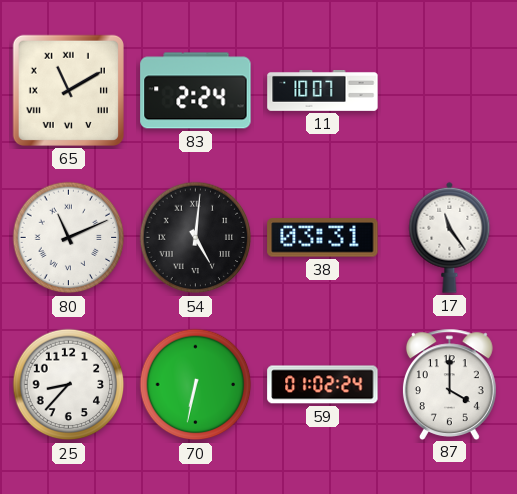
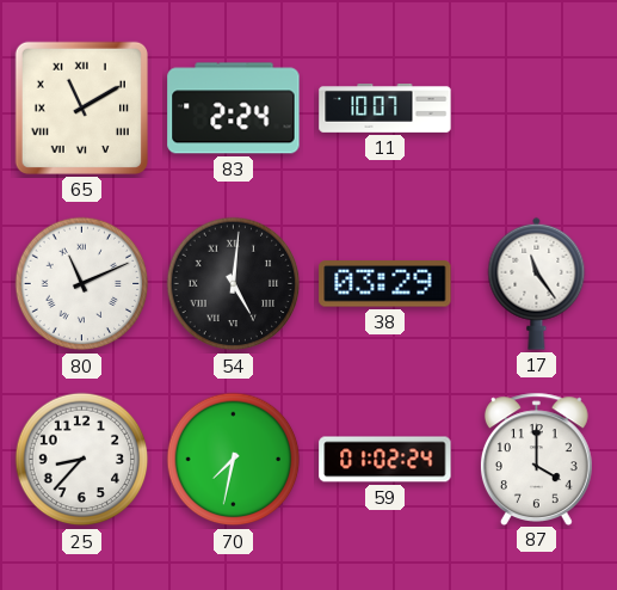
38: 03:31 -> 03:29 (385, 284)
70: 6:32 -> 7:32 (234, 460)
